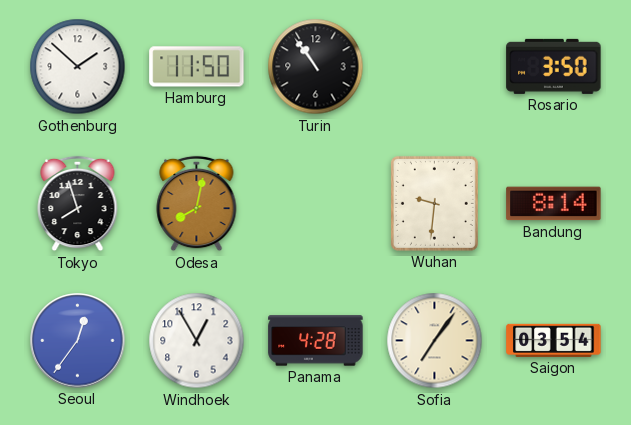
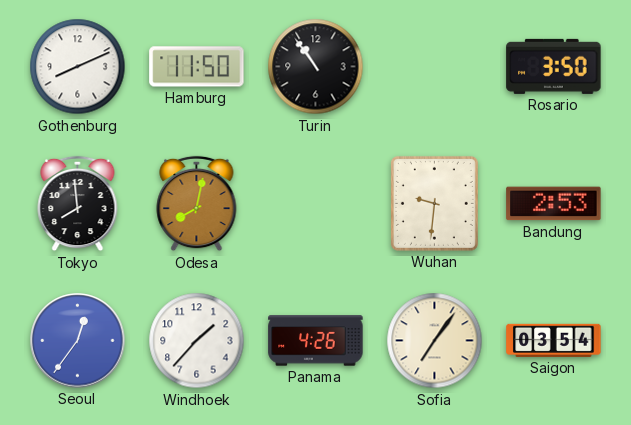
Gothenburg: 1:52 -> 8:11 (78, 67)
Tokyo: 7:57 -> 7:59 (78, 204)
Bandung: 8:14 -> 2:53 (554, 204)
Windhoek: 12:55 -> 1:37 (197, 341)
Panama: 4:28 -> 4:26 (316, 341)
